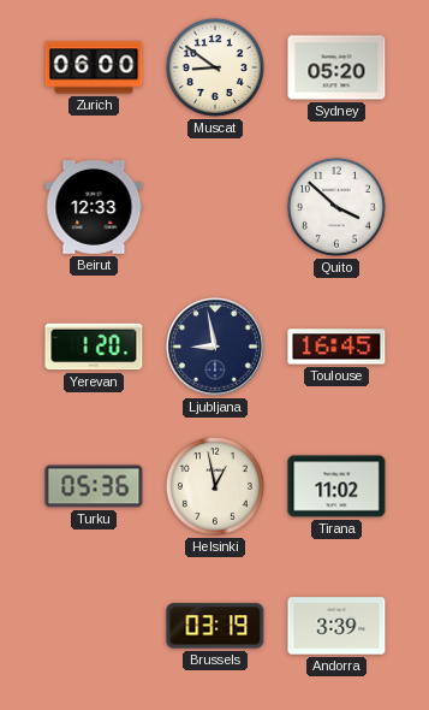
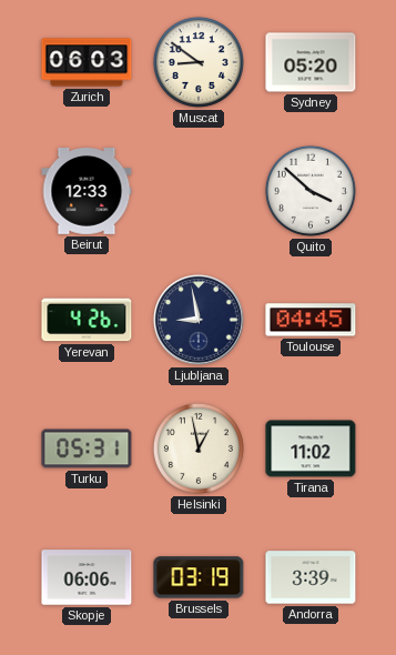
Zurich: 06:00 -> 06:03 (87, 62)
Yerevan: 1:20 -> 4:26 (87, 320)
Toulouse: 16:45 -> 04:45 (311, 320)
Turku: 05:36 -> 05:31 (87, 449)
Skopje: none -> 06:06 (87, 577)
